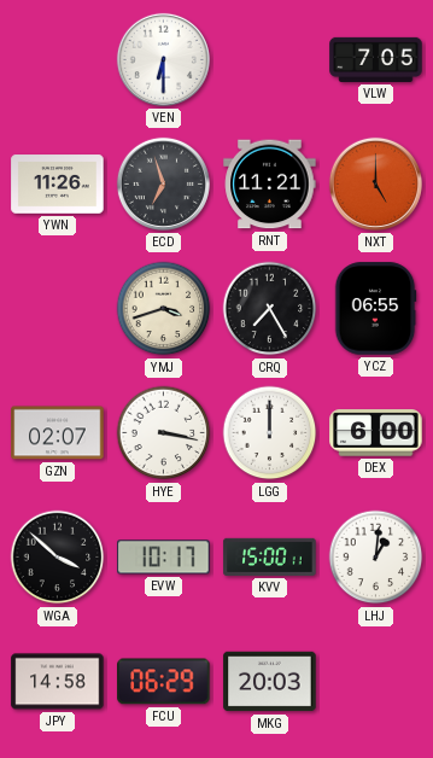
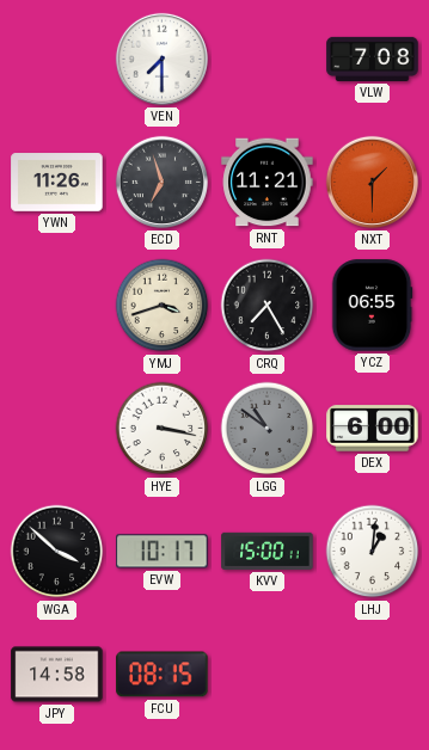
VEN: 6:30 -> 7:30 (161, 59)
VLW: 7:05 -> 7:08 (373, 59)
NXT: 5:00 -> 1:30 (372, 182)
GZN: 02:07 -> none (58, 433)
LGG: 12:00 -> 10:51 (268, 429)
LGG dial: white -> grey (268, 429)
FCU: 06:29 -> 08:15 (163, 675)
MKG: 20:03 -> none (270, 682)
